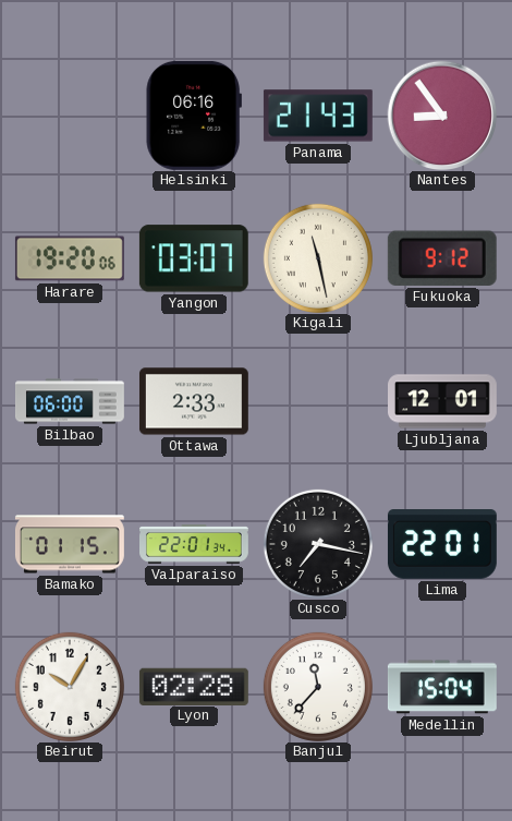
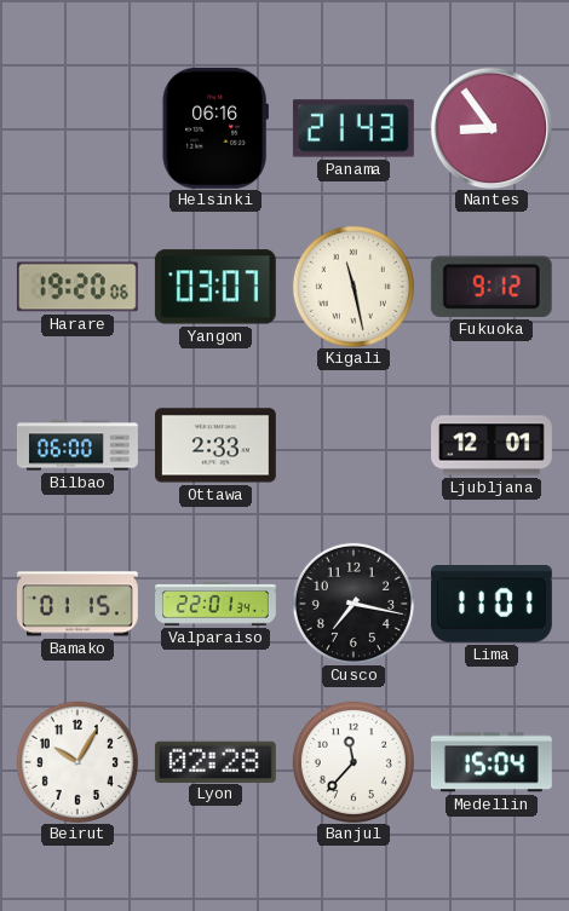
Lima: 22:01 -> 11:01 (492, 605)
